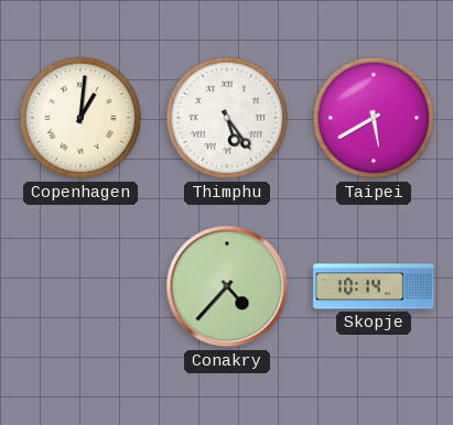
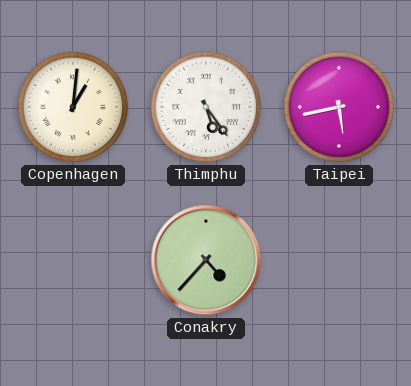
Taipei: 5:40 -> 5:43 (339, 107)
Skopje: 10:14 -> none (374, 286)
